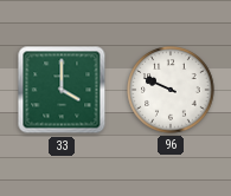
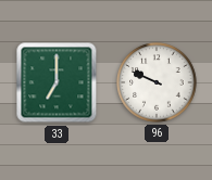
33: 4:00 -> 7:00 (57, 82)
